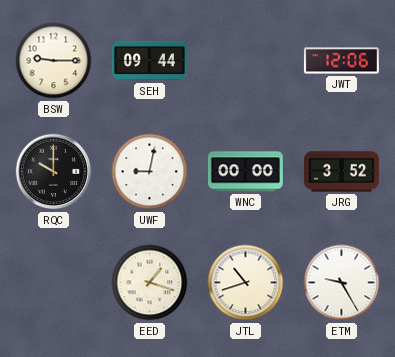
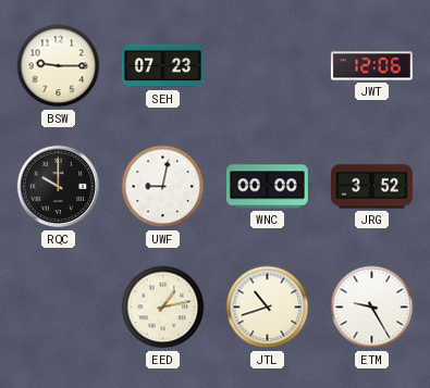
SEH: 09:44 -> 07:23 (162, 66)
EED: 1:18 -> 1:13 (163, 308)
